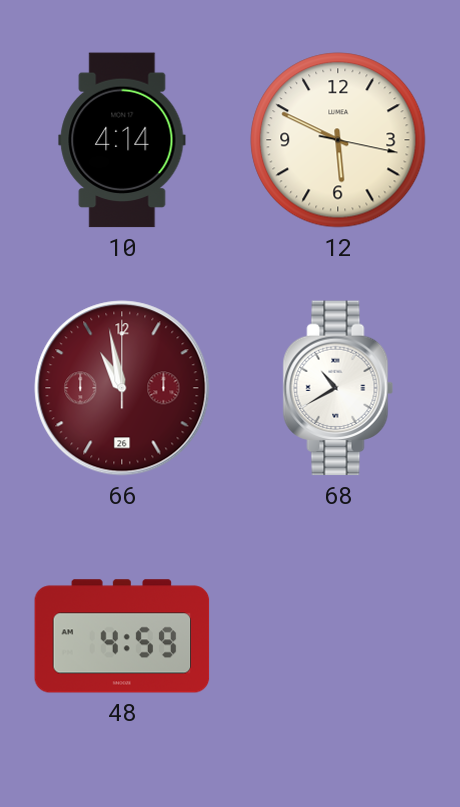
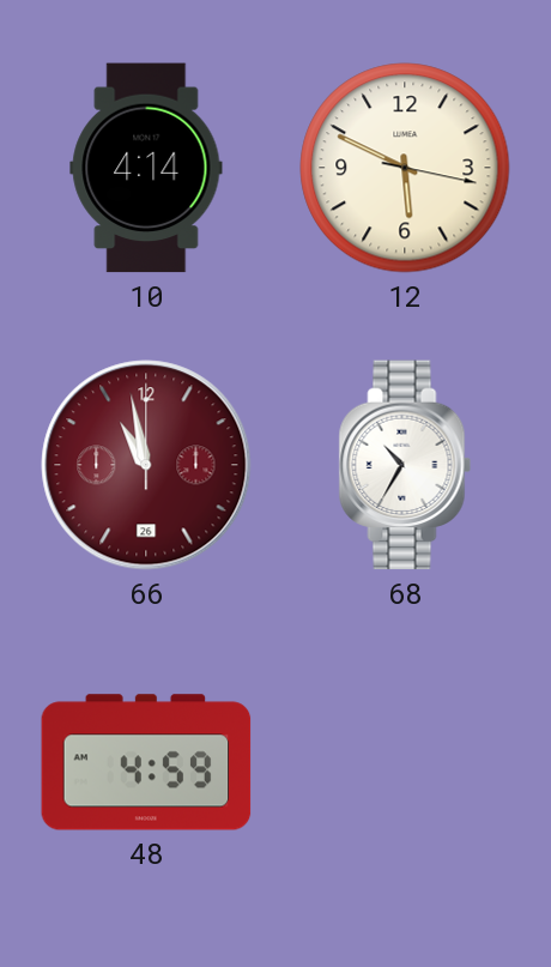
68: 10:40 -> 10:35 (405, 465)
